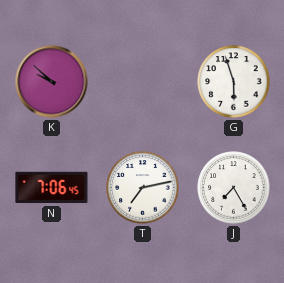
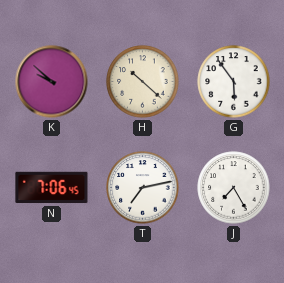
H: none -> 10:22 (143, 82)
G: 5:57 -> 5:54 (234, 82)
